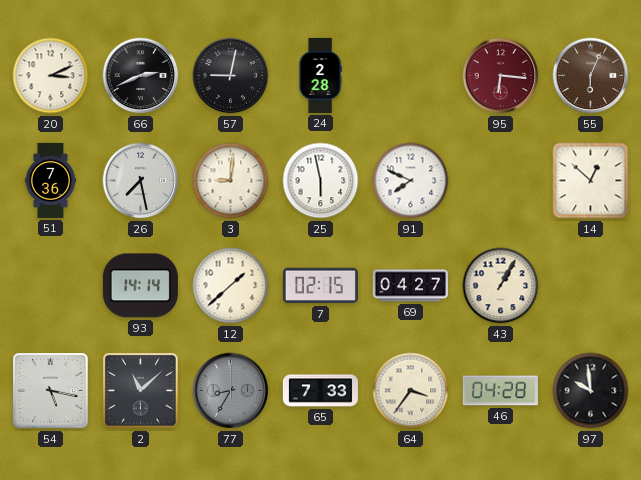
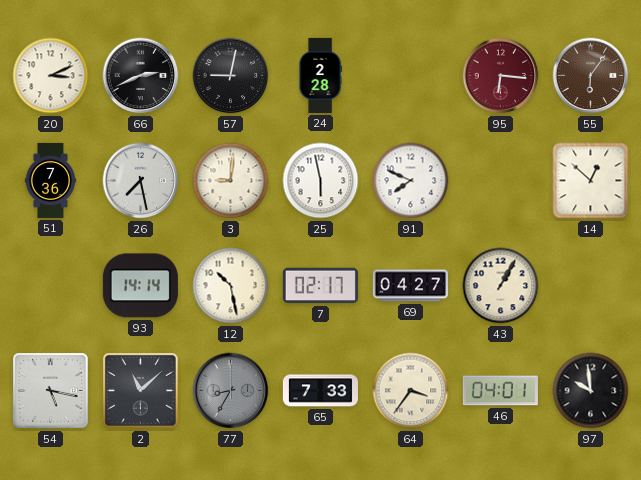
55: 6:04 -> 6:06 (591, 76)
12: 1:38 -> 10:28 (231, 286)
7: 02:15 -> 02:17 (320, 286)
46: 04:28 -> 04:01 (500, 391)
